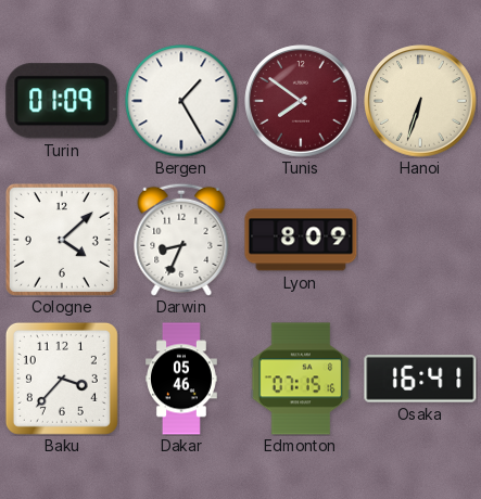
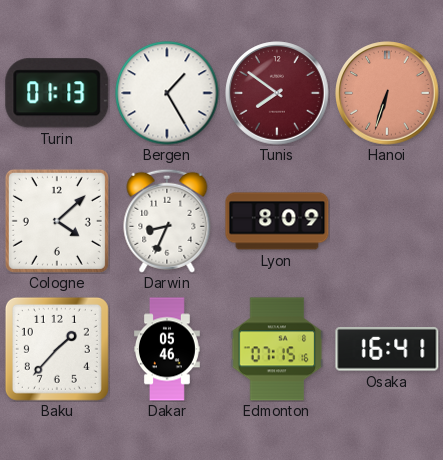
Turin: 01:09 -> 01:13 (57, 93)
Hanoi dial: cream -> salmon (387, 93)
Baku: 3:37 -> 1:37 (57, 349)
